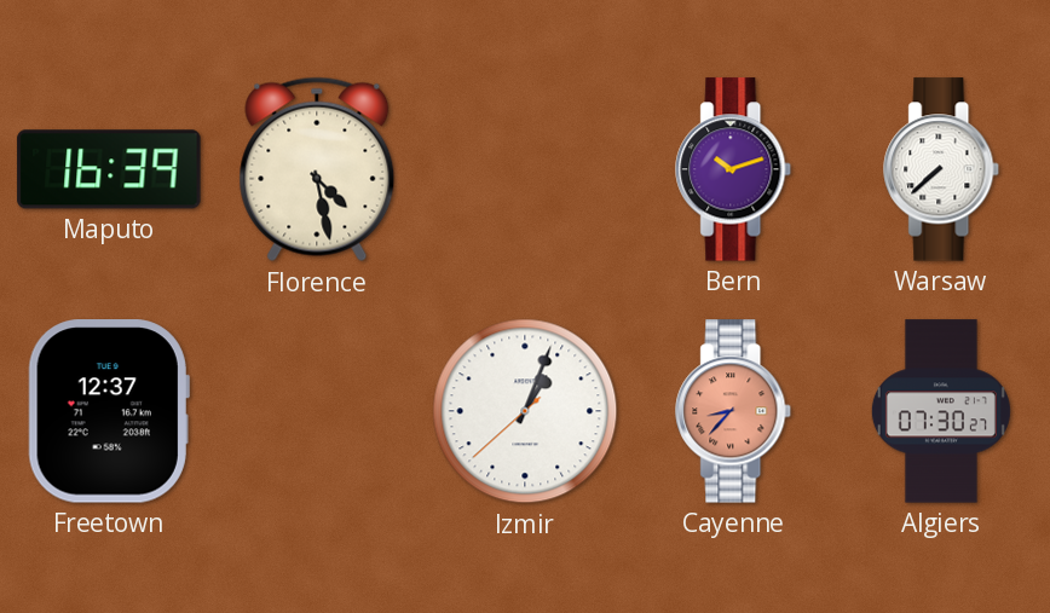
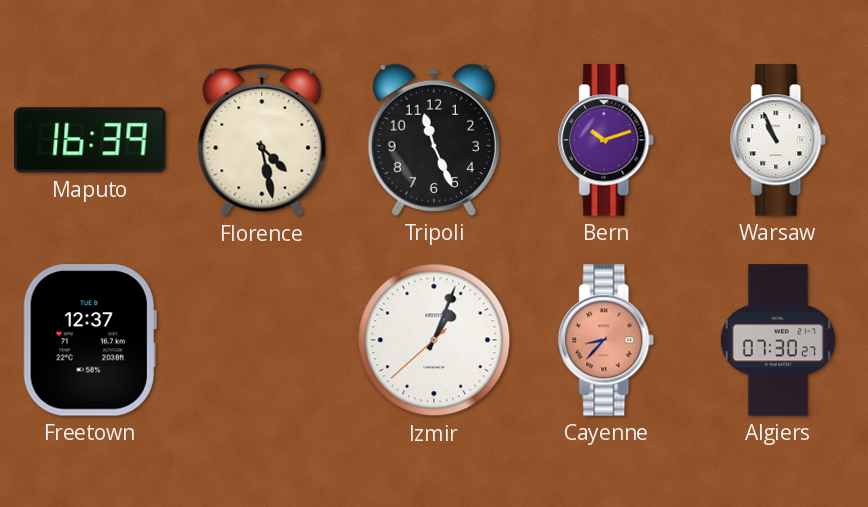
Tripoli: none -> 11:26 (434, 140)
Warsaw: 7:38 -> 10:56 (779, 140)
